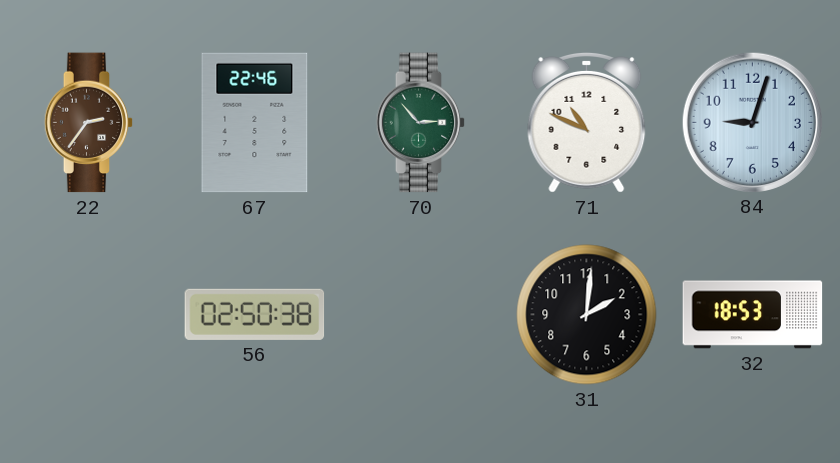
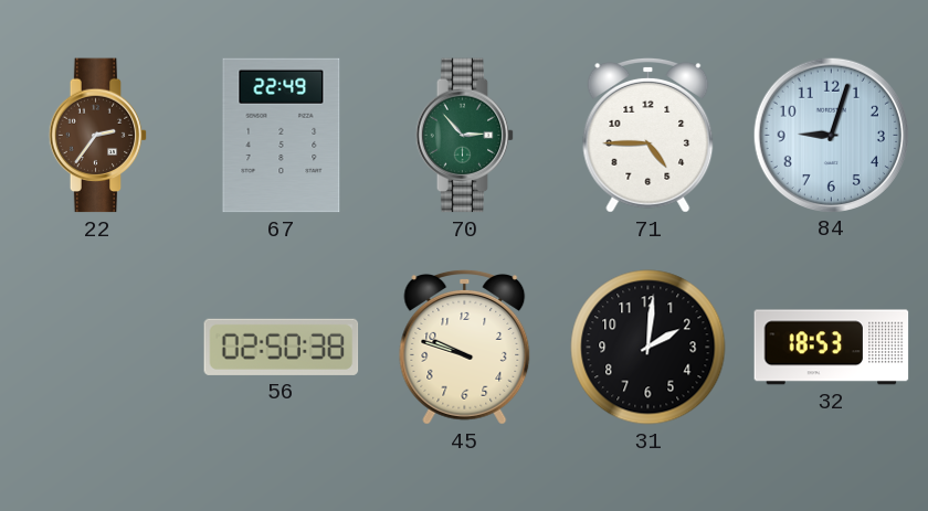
67: 22:46 -> 22:49 (282, 136)
71: 10:49 -> 4:45 (648, 136)
45: none -> 9:48 (465, 348)
